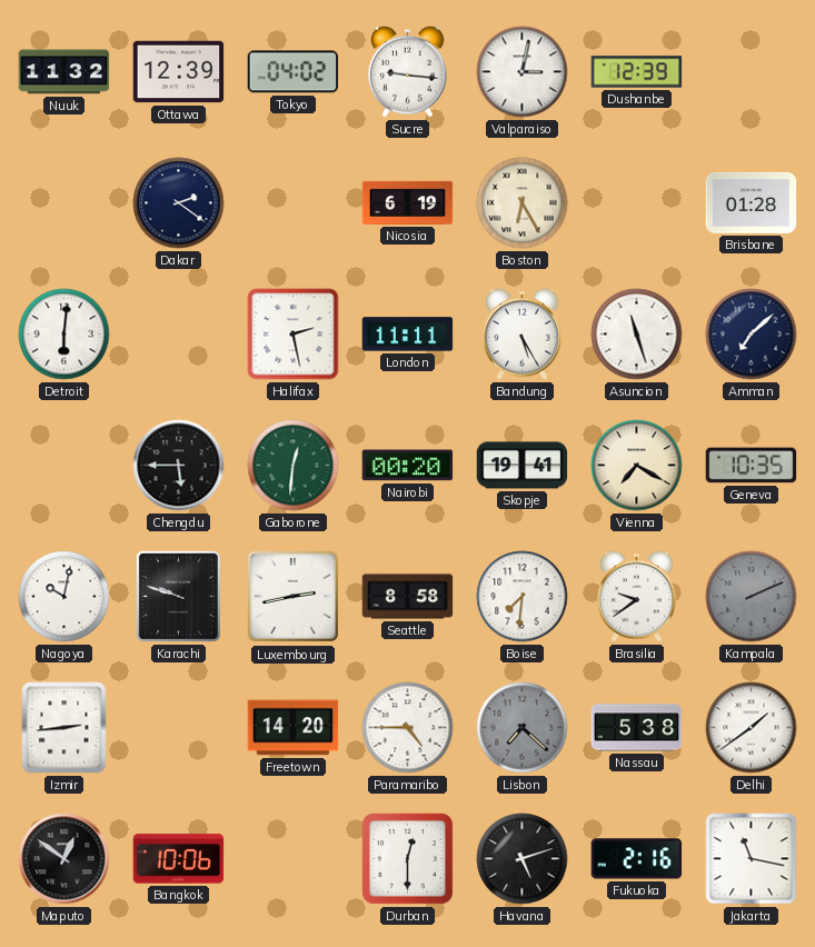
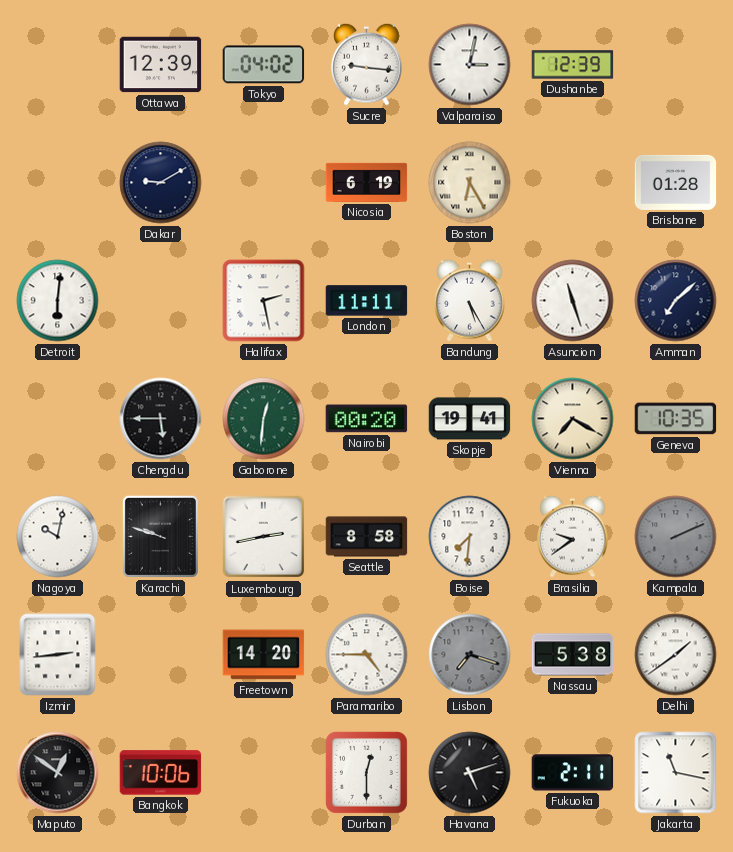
Nuuk: 11:32 -> none (64, 72)
Dakar: 2:21 -> 9:10 (161, 183)
Lisbon: 7:22 -> 7:18 (470, 655)
Fukuoka: 2:16 -> 2:11 (573, 773)
